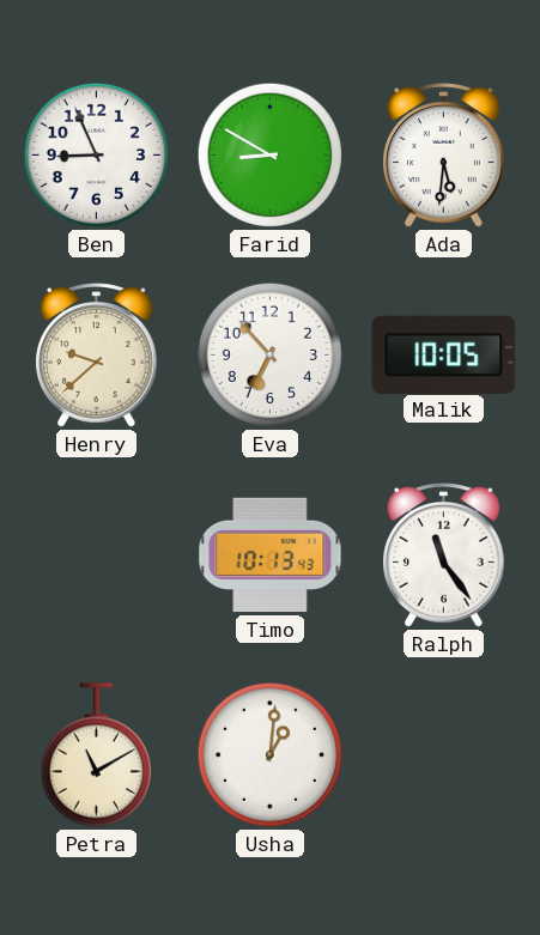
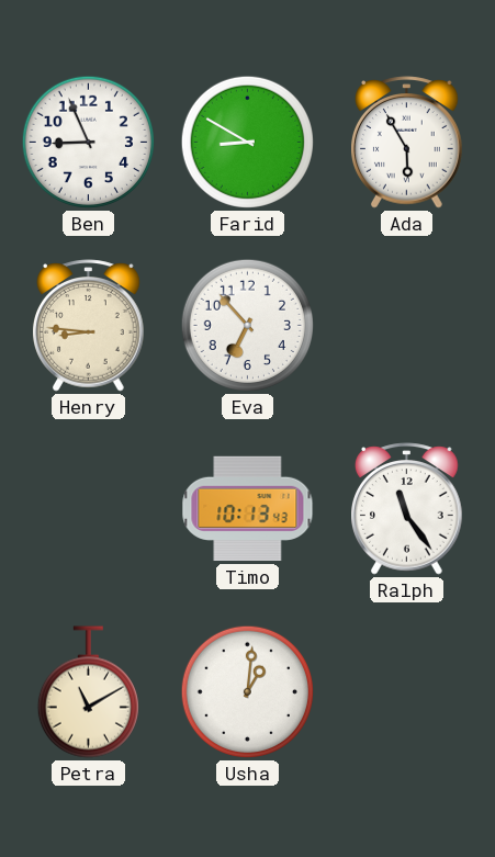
Ada: 5:31 -> 5:55 (407, 143)
Henry: 9:38 -> 8:46 (89, 326)
Malik: 10:05 -> none (444, 354)
